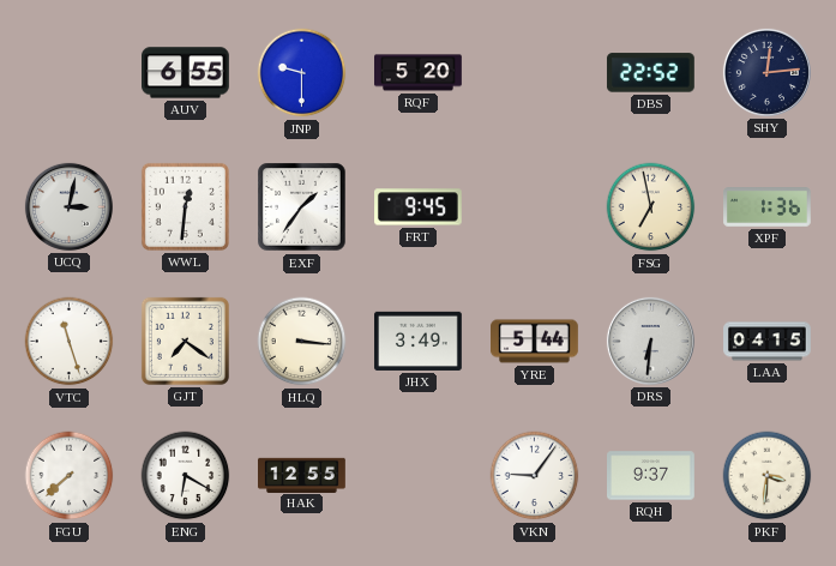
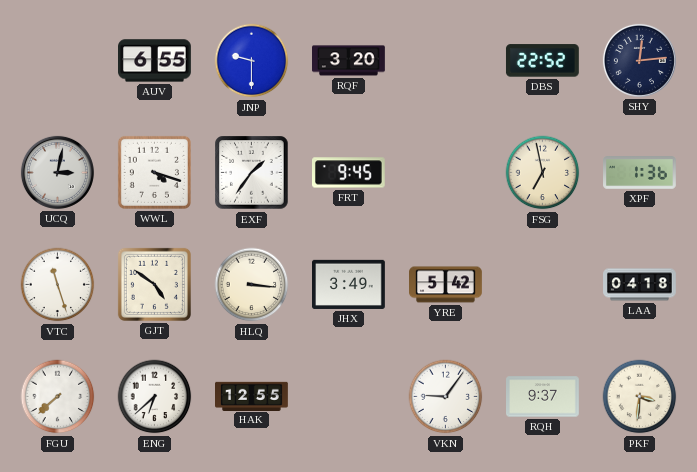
RQF: 5:20 -> 3:20 (349, 61)
WWL: 12:31 -> 4:18 (154, 172)
GJT: 7:21 -> 4:51 (154, 284)
YRE: 5:44 -> 5:42 (446, 285)
DRS: 6:31 -> none (650, 341)
LAA: 04:15 -> 04:18 (640, 285)
ENG: 6:20 -> 6:38 (155, 397)
